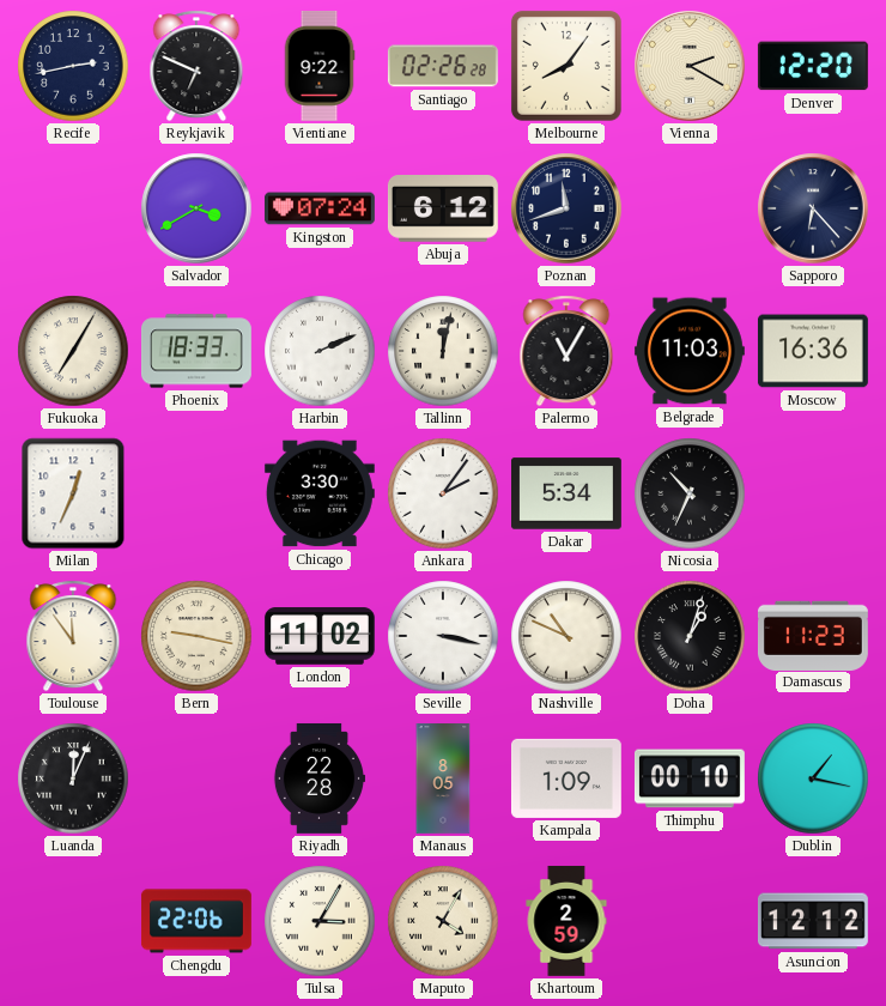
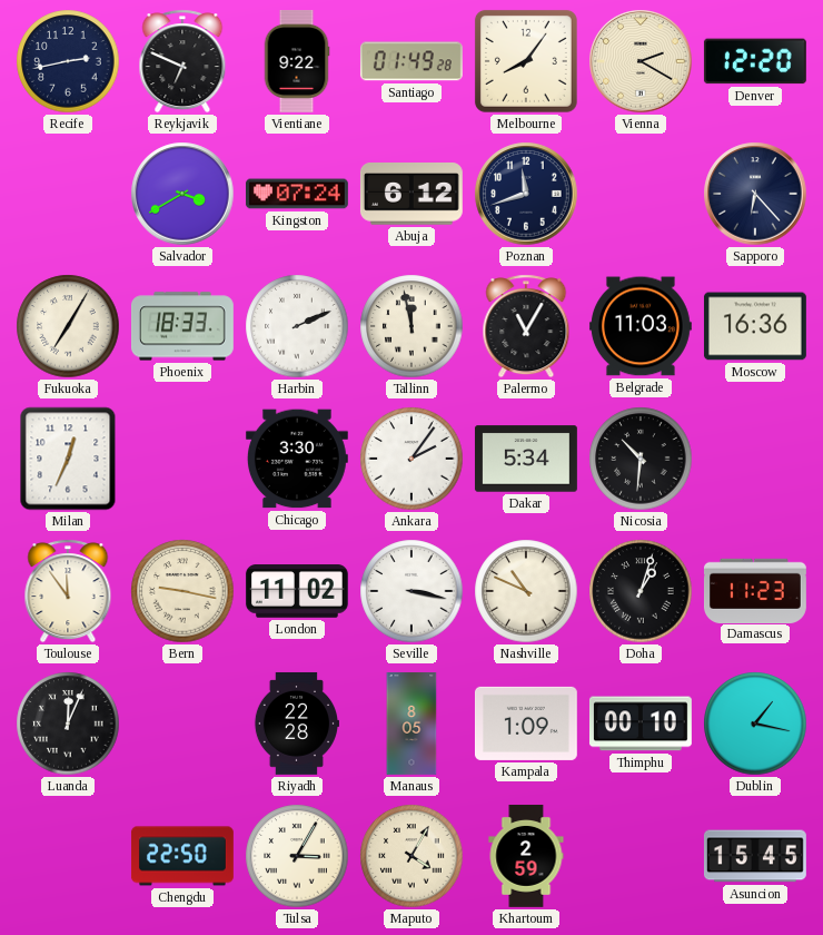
Santiago: 02:26 -> 01:49 (411, 61)
Tallinn: 12:02 -> 11:58 (411, 326)
Nicosia: 10:34 -> 10:31 (641, 459)
Chengdu: 22:06 -> 22:50 (182, 856)
Asuncion: 12:12 -> 15:45 (755, 856)
